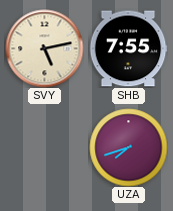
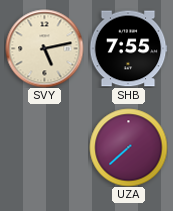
UZA: 7:42 -> 7:38 (128, 147)
